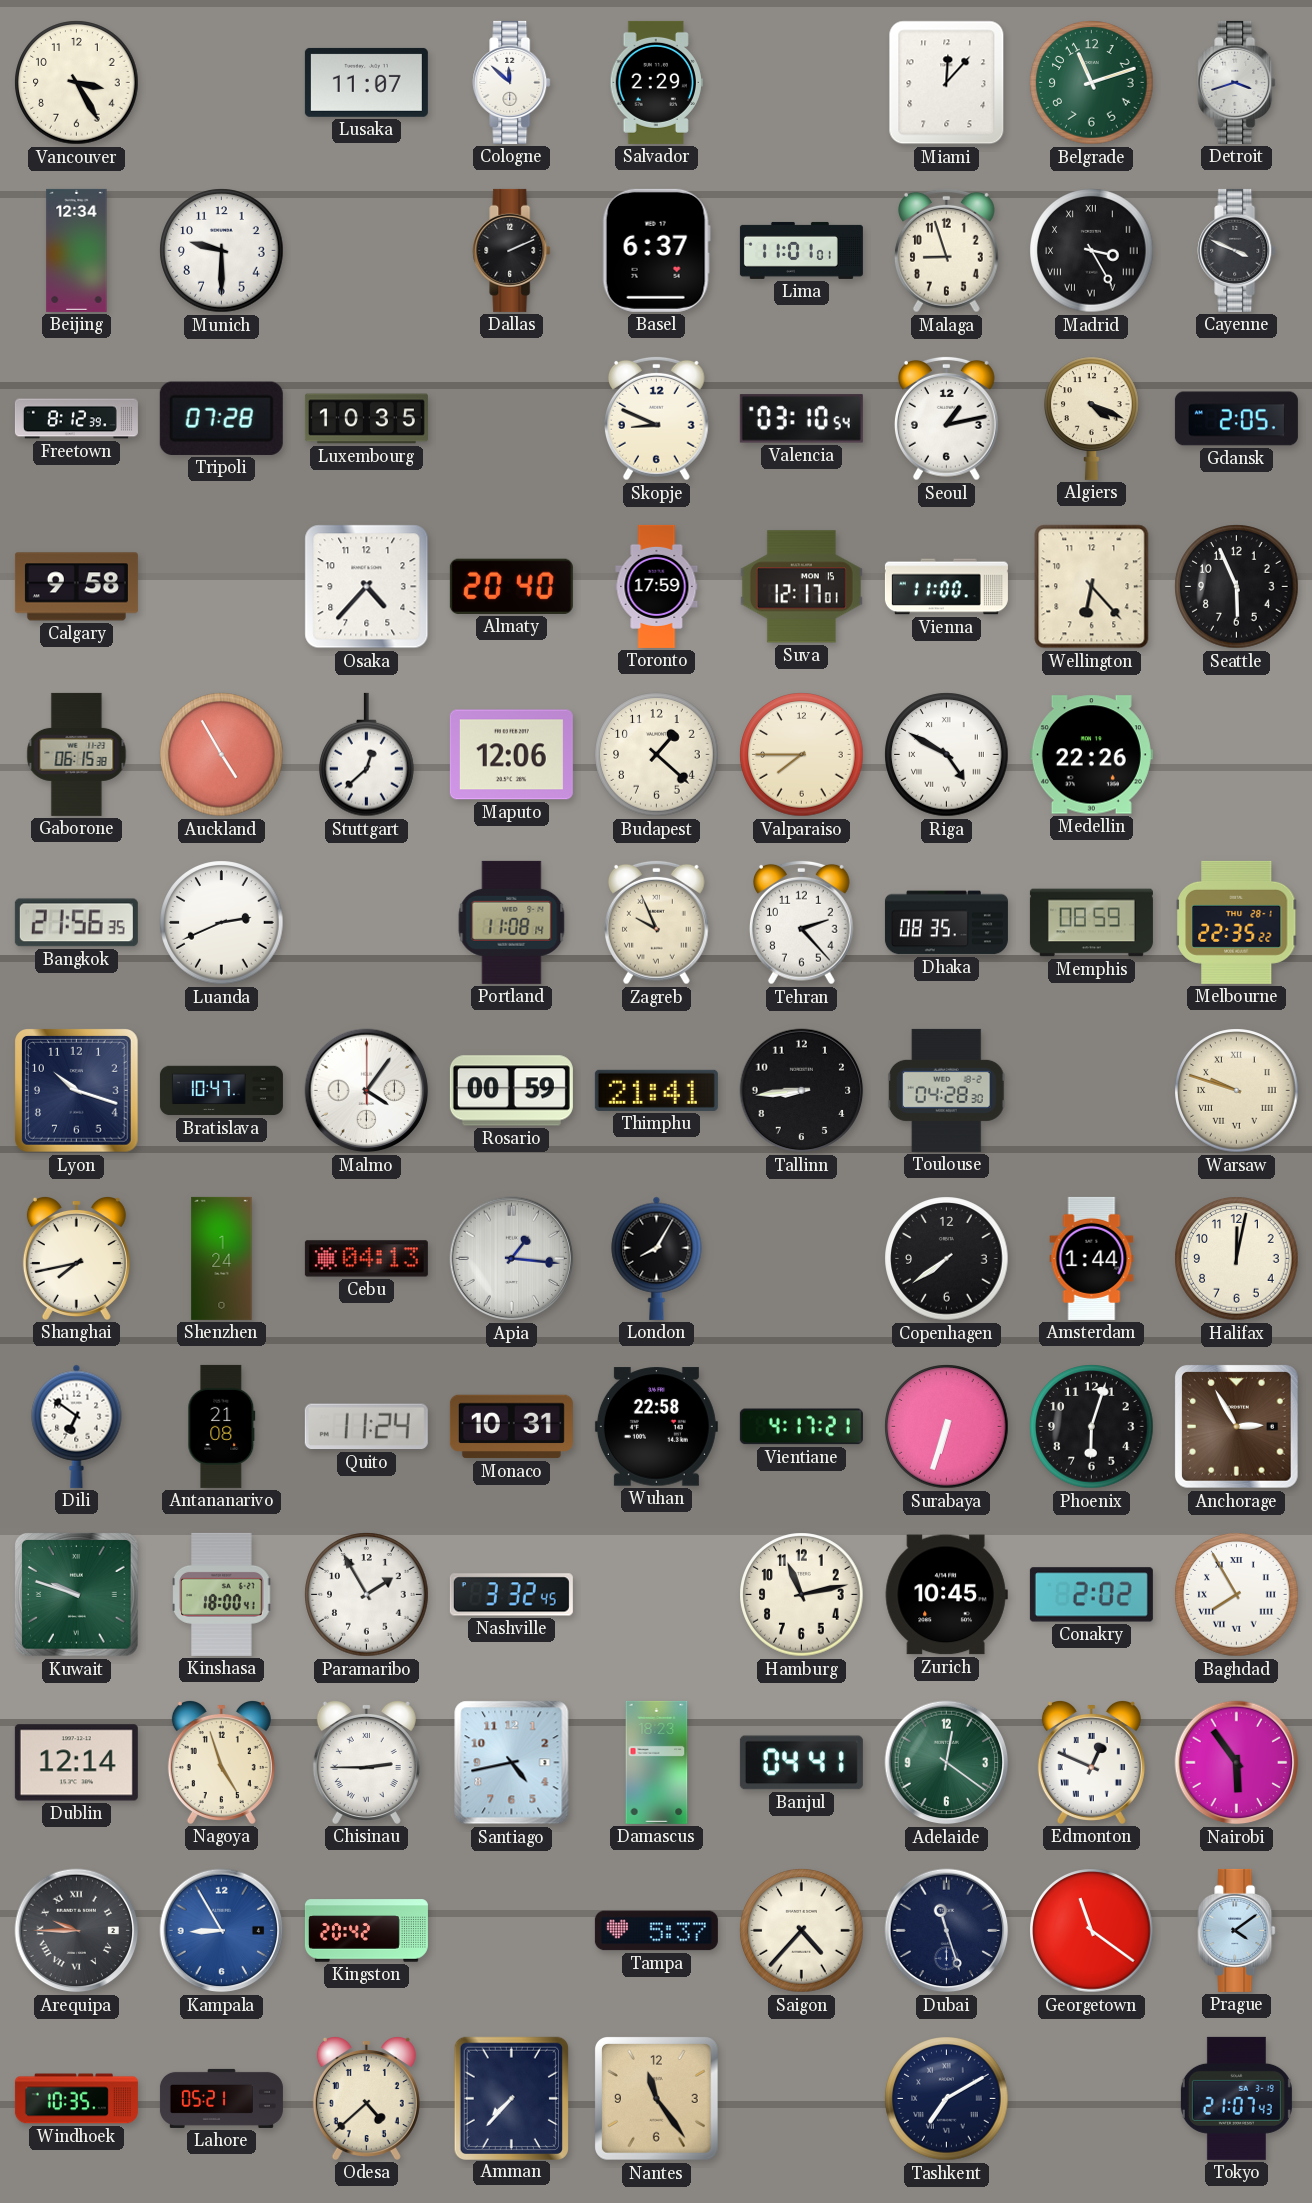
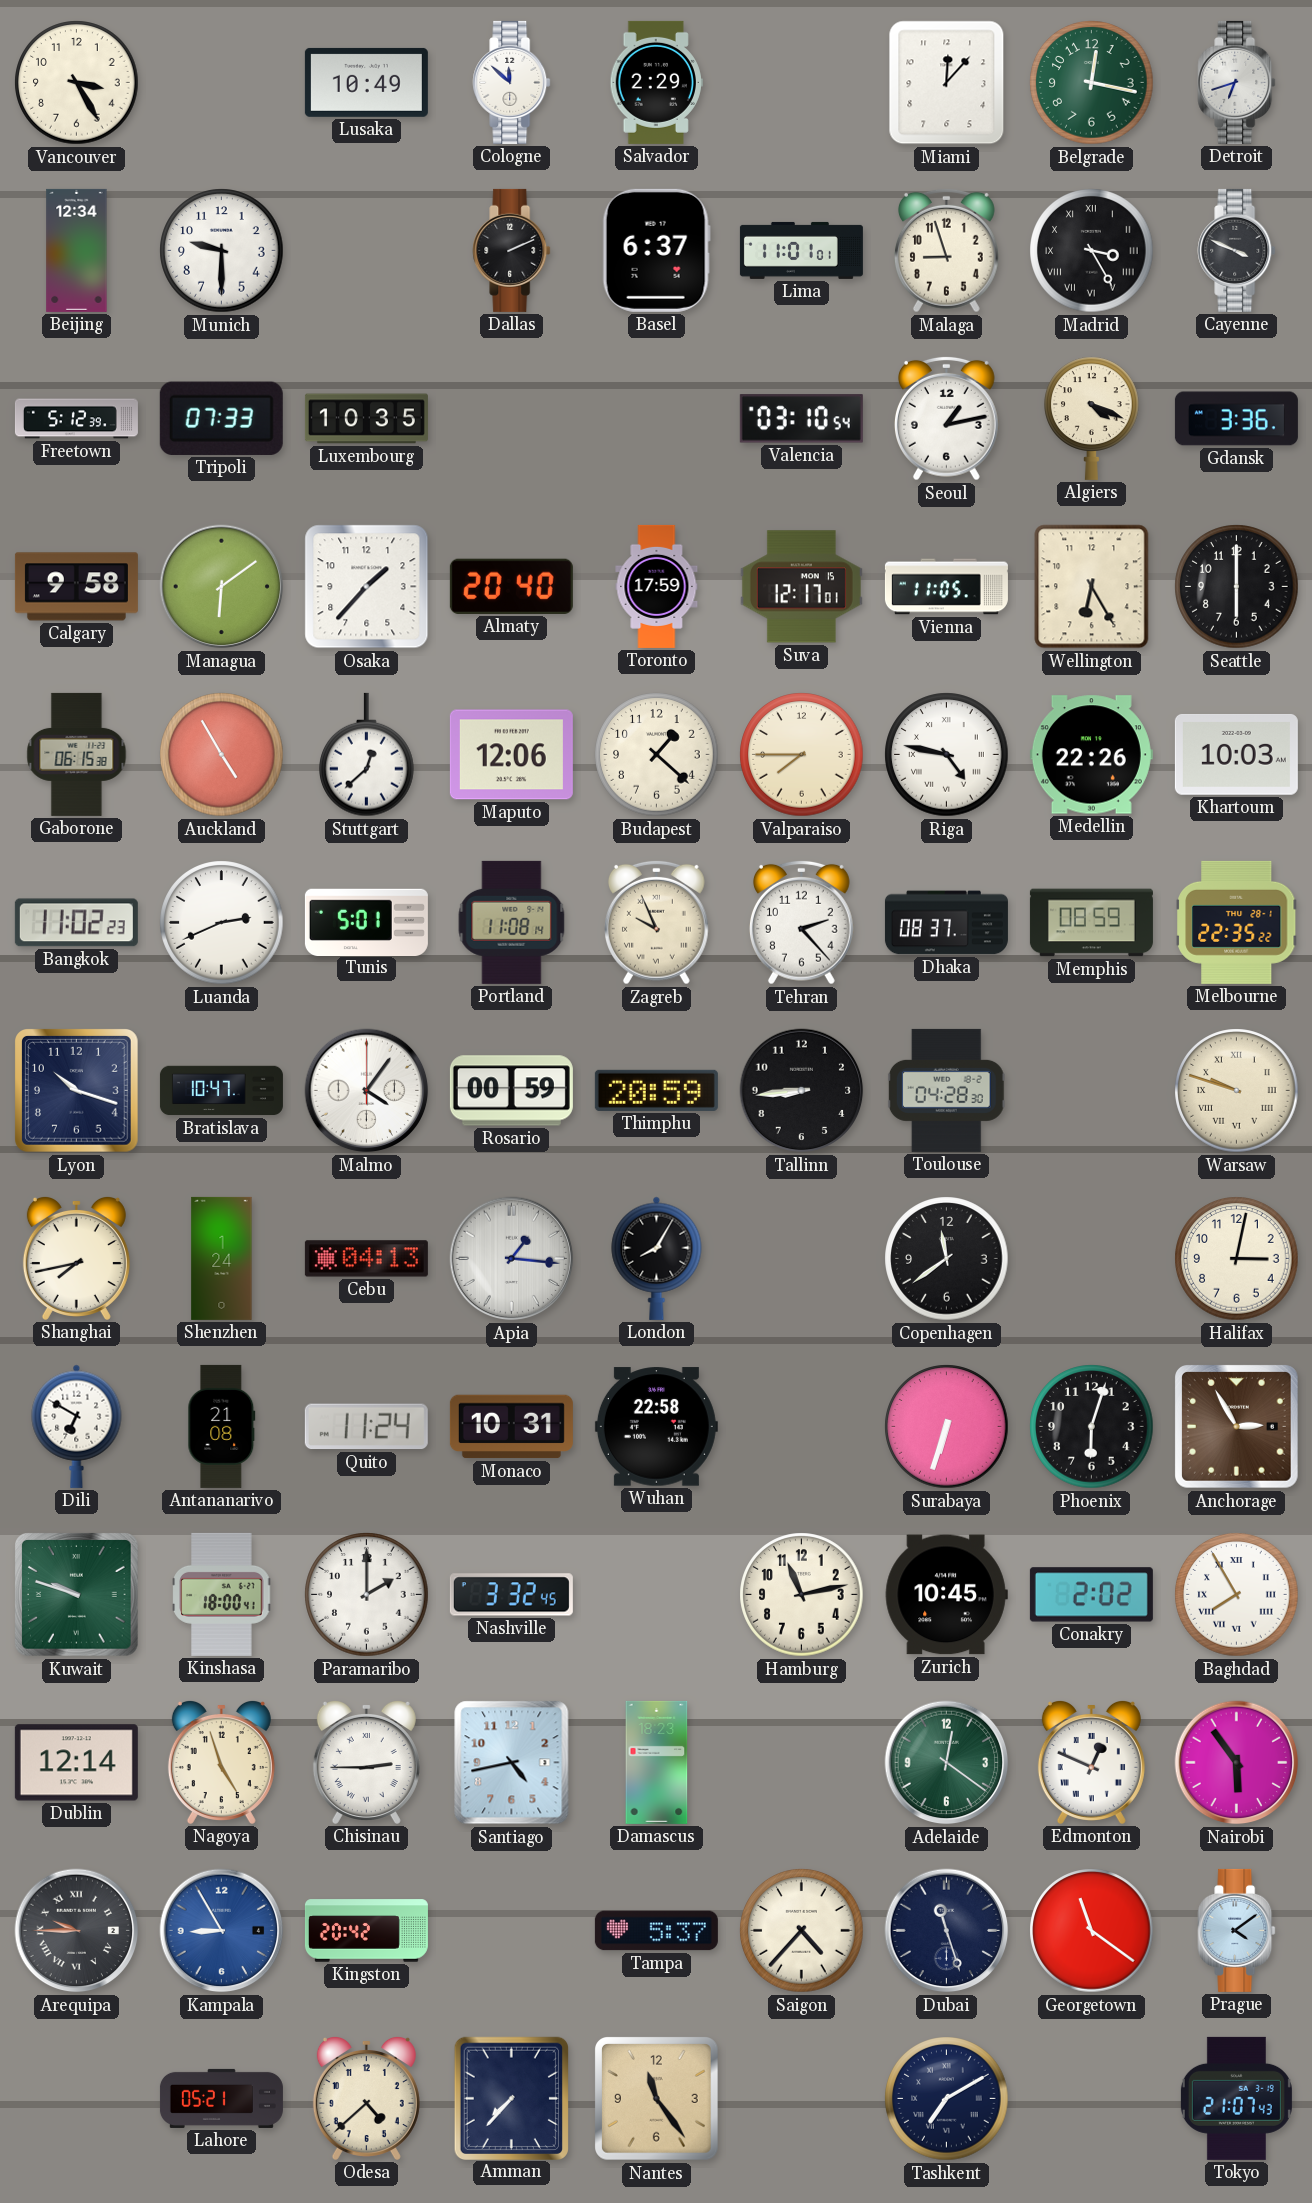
Lusaka: 11:07 -> 10:49 (366, 82)
Belgrade: 11:12 -> 12:17 (1092, 83)
Detroit: 3:42 -> 6:42 (1237, 82)
Freetown: 8:12 -> 5:12 (76, 419)
Tripoli: 07:28 -> 07:33 (221, 418)
Skopje: 8:49 -> none (656, 418)
Gdansk: 2:05 -> 3:36 (1236, 419)
Managua: none -> 6:09 (222, 587)
Osaka: 4:37 -> 1:37 (367, 587)
Vienna: 11:00 -> 11:05 (946, 587)
Wellington: 6:23 -> 6:25 (1092, 587)
Seattle: 5:56 -> 6:00 (1237, 587)
Riga: 4:50 -> 4:47 (947, 755)
Khartoum: none -> 10:03 (1236, 755)
Bangkok: 21:56 -> 11:02 (76, 923)
Tunis: none -> 5:01 (366, 922)
Dhaka: 08:35 -> 08:37 (946, 923)
Thimphu: 21:41 -> 20:59 (656, 1090)
Copenhagen: 7:39 -> 11:39 (947, 1259)
Amsterdam: 1:44 -> none (1092, 1258)
Halifax: 12:02 -> 3:02 (1237, 1259)
Dili: 6:51 -> 6:50 (77, 1426)
Vientiane: 4:17 -> none (801, 1427)
Paramaribo: 1:55 -> 2:00 (367, 1595)
Banjul: 04:41 -> none (801, 1763)
Windhoek: 10:35 -> none (76, 2099)
